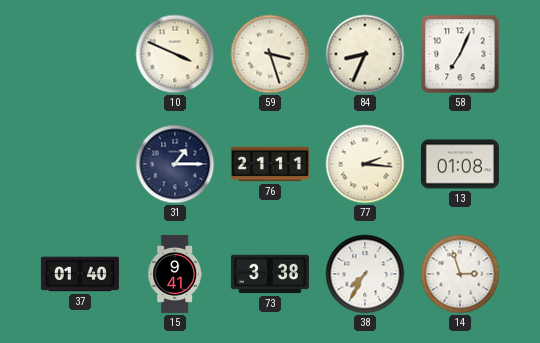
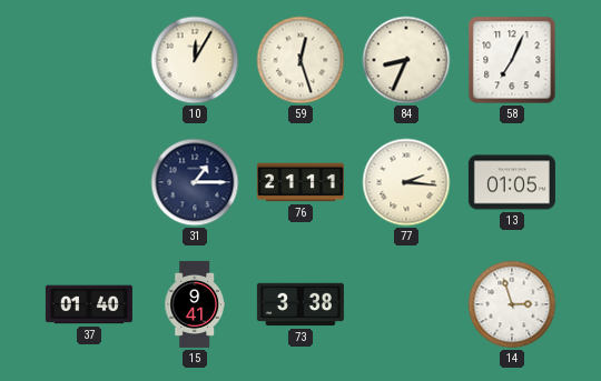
10: 3:49 -> 12:05 (195, 60)
59: 3:27 -> 12:27 (300, 60)
13: 01:08 -> 01:05 (512, 182)
38: 7:35 -> none (365, 274)
